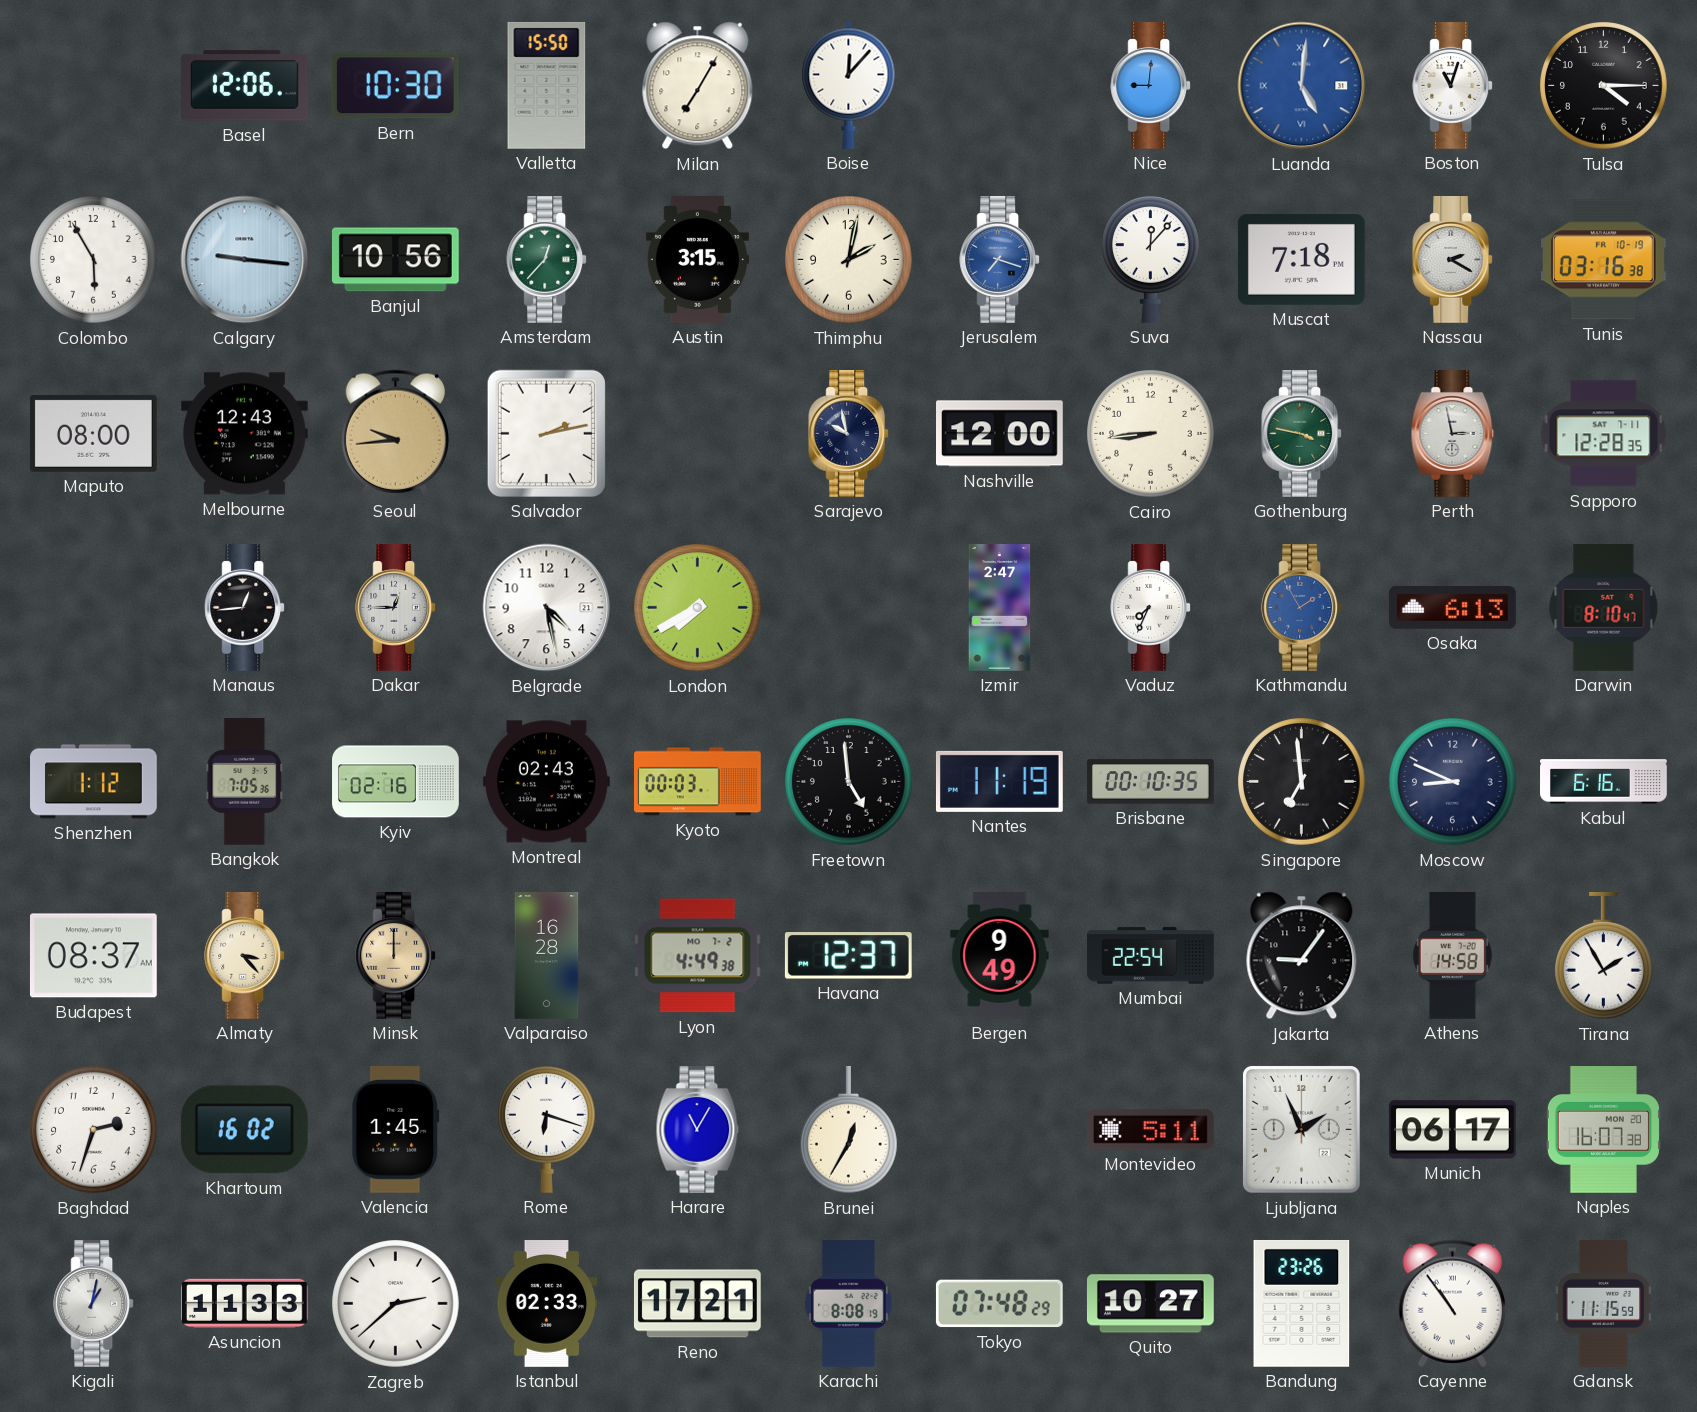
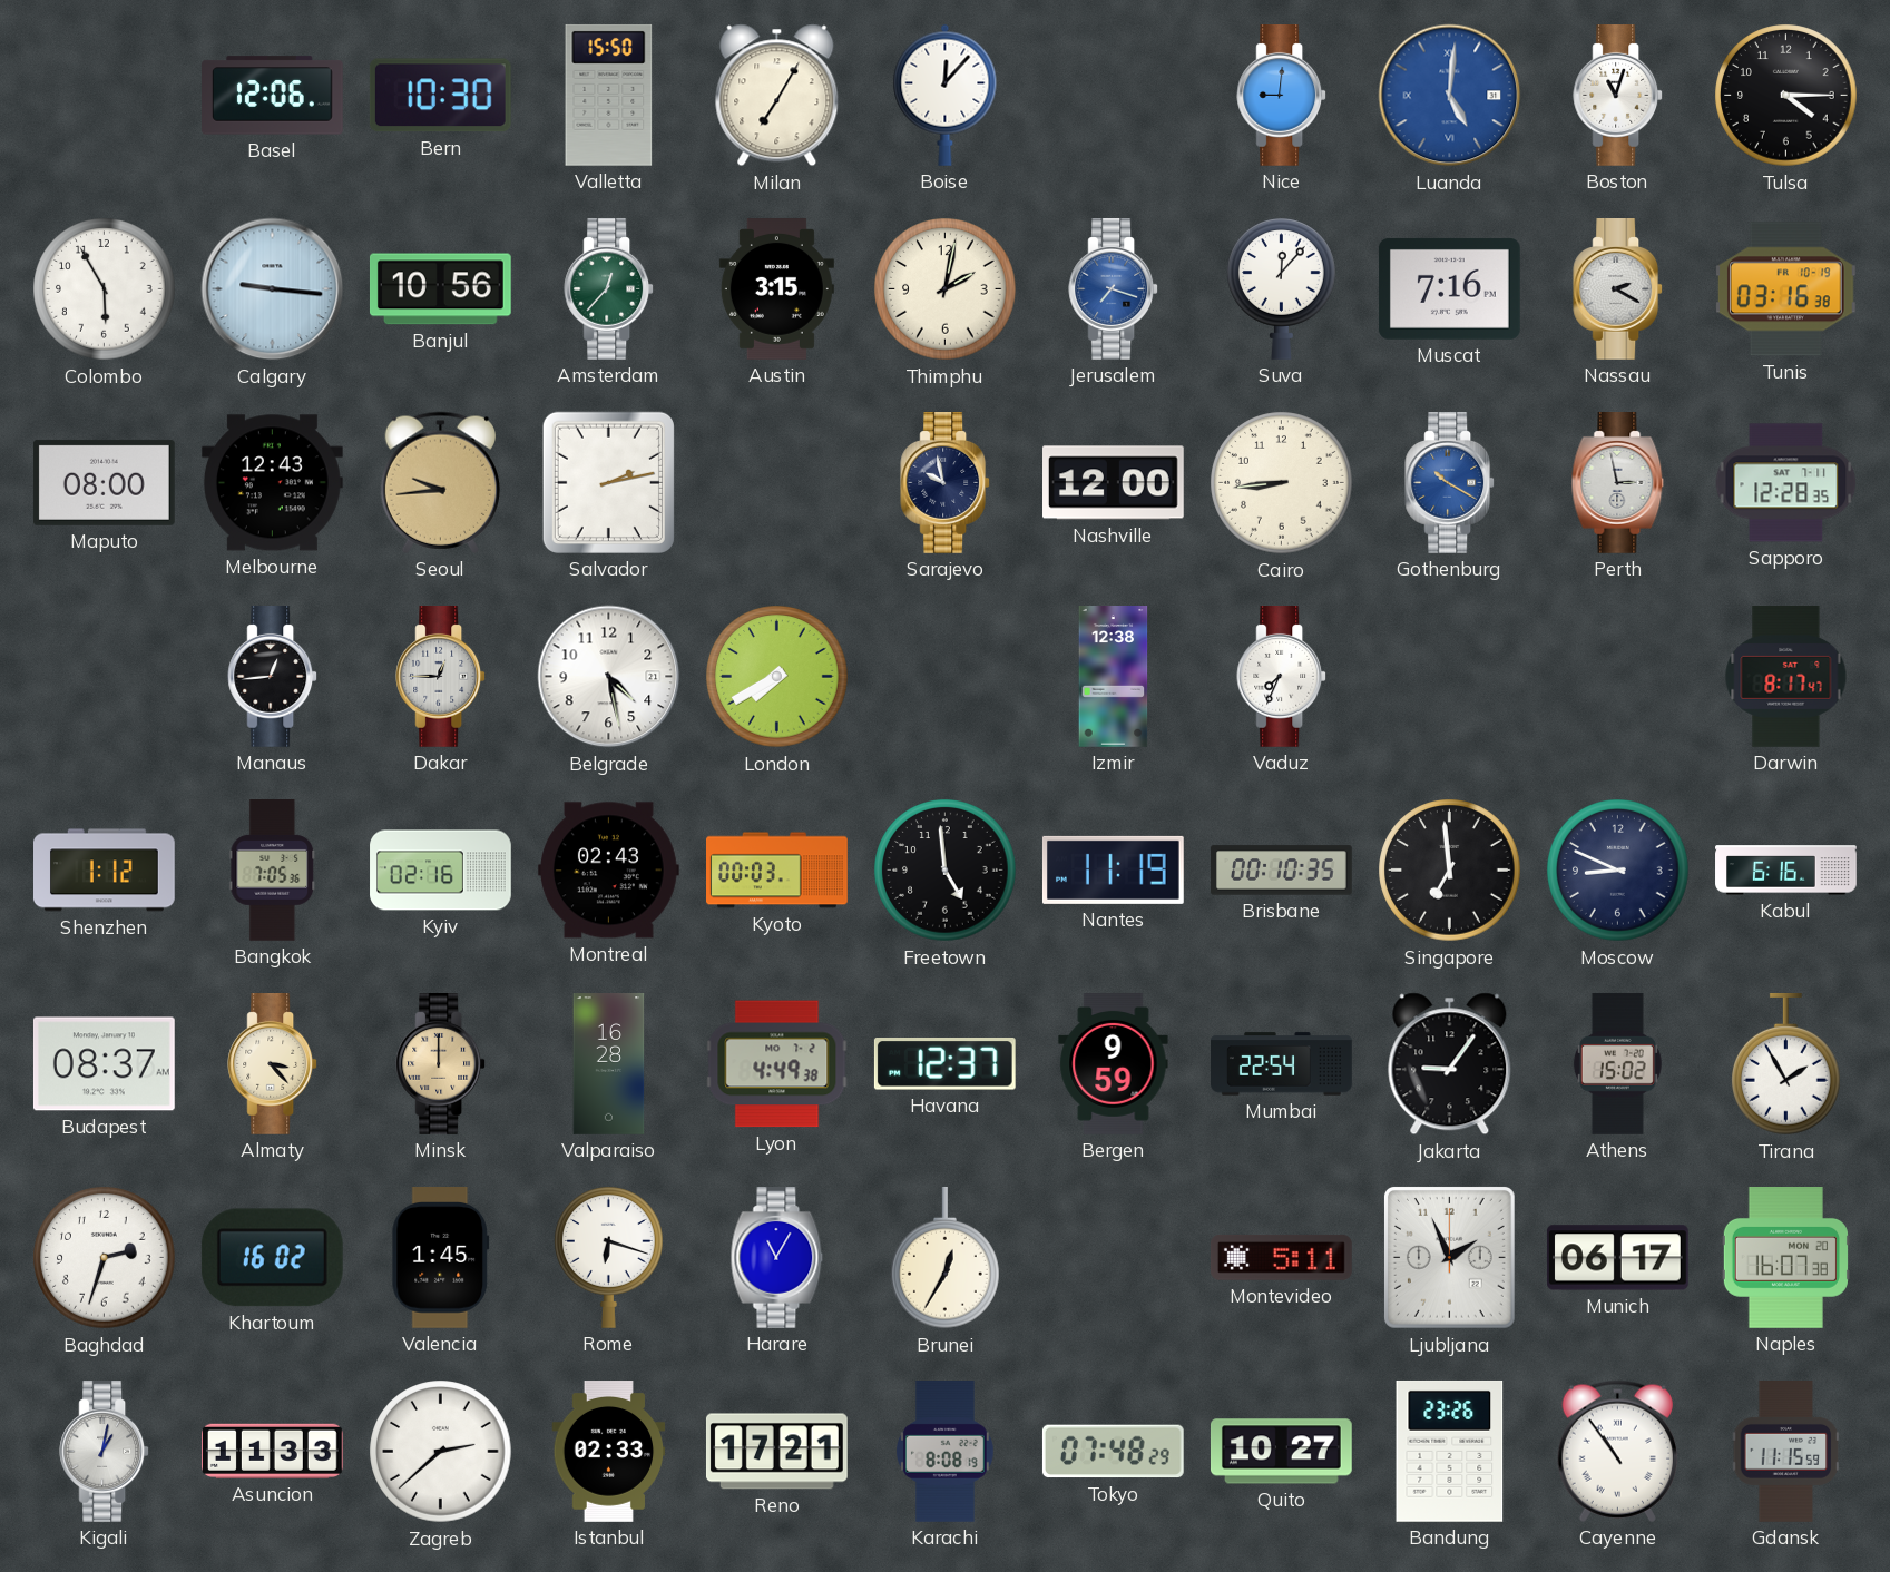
Muscat: 7:18 -> 7:16 (1449, 288)
Gothenburg: 3:47 -> 10:20 (1450, 483)
Gothenburg dial: green -> blue (1450, 483)
Izmir: 2:47 -> 12:38 (1114, 677)
Kathmandu: 1:55 -> none (1302, 608)
Osaka: 6:13 -> none (1453, 608)
Darwin: 8:10 -> 8:17 (1786, 677)
Bergen: 9:49 -> 9:59 (1114, 1064)
Athens: 14:58 -> 15:02 (1617, 1063)
